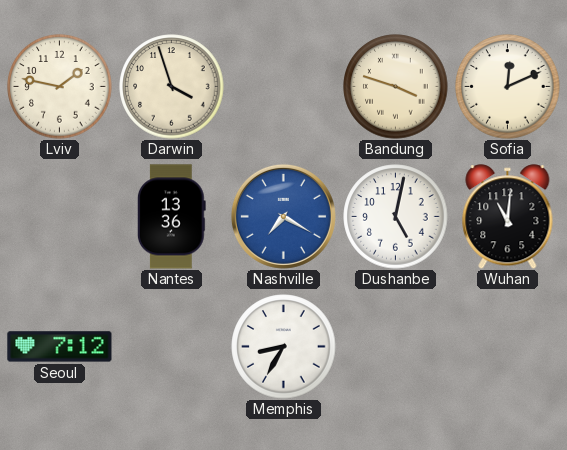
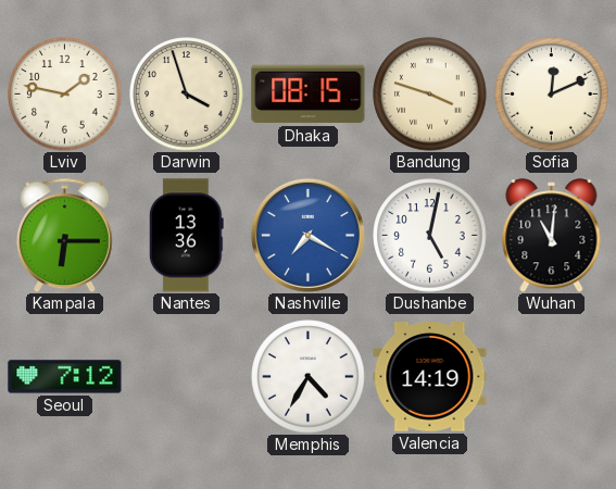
Dhaka: none -> 08:15 (309, 95)
Kampala: none -> 6:15 (65, 235)
Memphis: 8:35 -> 4:35 (309, 377)
Valencia: none -> 14:19 (430, 377)
